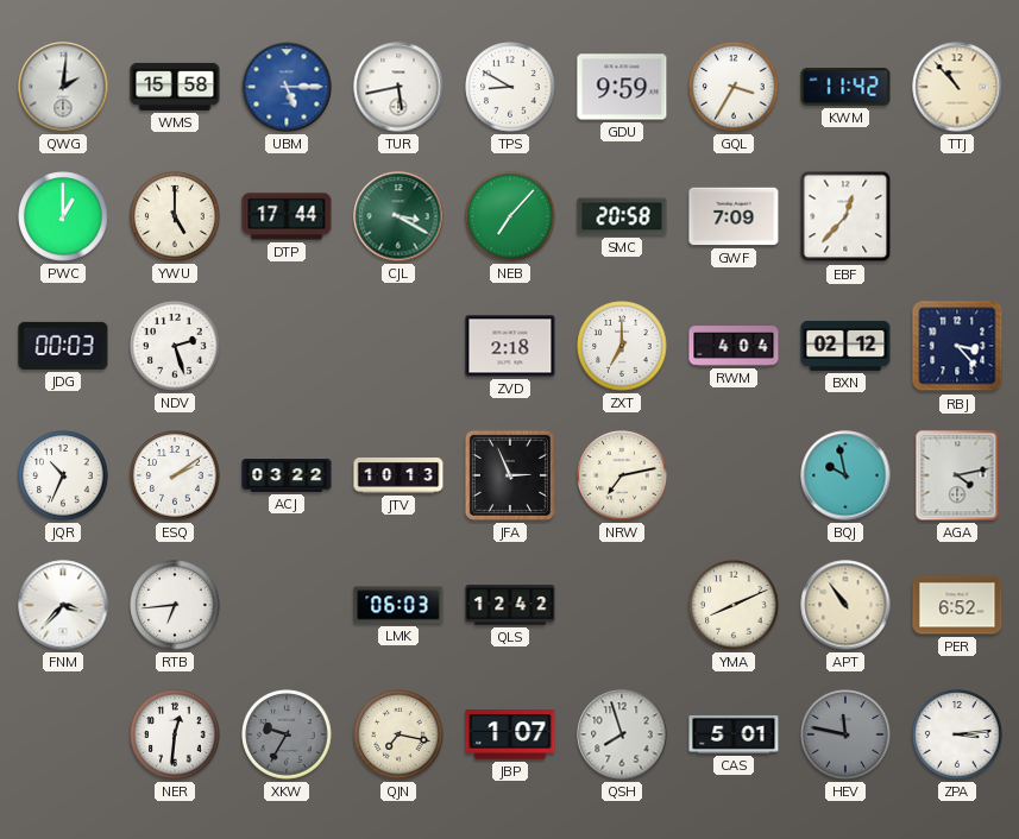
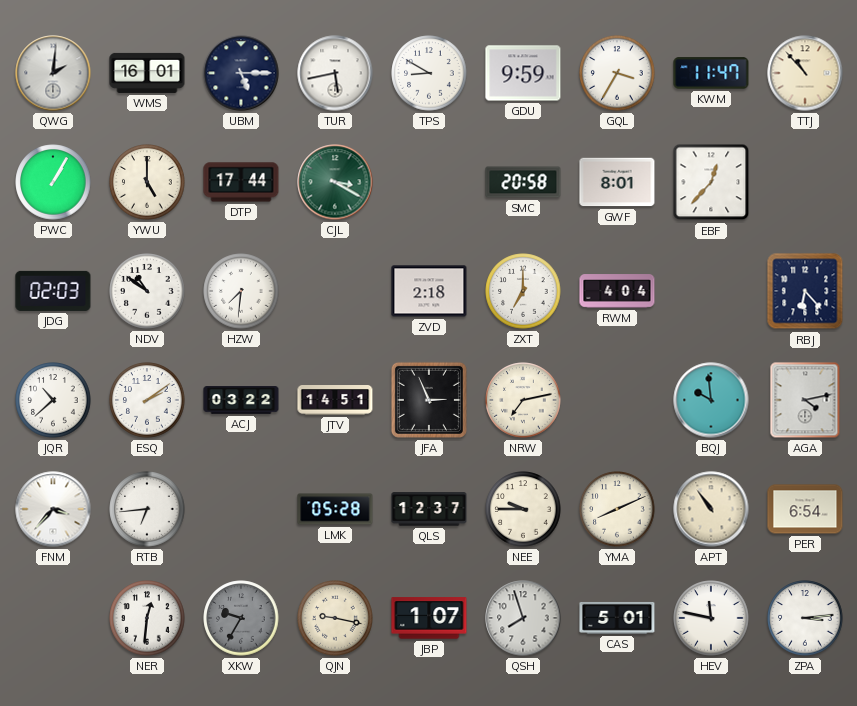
WMS: 15:58 -> 16:01 (147, 73)
UBM dial: blue -> navy (241, 73)
KWM: 11:42 -> 11:47 (711, 73)
PWC: 1:00 -> 1:05 (53, 182)
NEB: 7:07 -> none (510, 216)
GWF: 7:09 -> 8:01 (617, 182)
JDG: 00:03 -> 02:03 (53, 291)
NDV: 2:27 -> 10:51 (147, 291)
HZW: none -> 7:31 (241, 291)
BXN: 02:12 -> none (845, 346)
RBJ: 3:23 -> 6:23 (805, 291)
JQR: 10:34 -> 10:38 (53, 400)
JTV: 10:13 -> 14:51 (335, 401)
BQJ: 9:58 -> 9:59 (711, 400)
LMK: 06:03 -> 05:28 (335, 509)
QLS: 12:42 -> 12:37 (429, 509)
NEE: none -> 9:45 (523, 509)
PER: 6:52 -> 6:54 (805, 509)
QJN: 7:17 -> 9:17 (335, 618)
HEV dial: grey -> white (711, 618)
